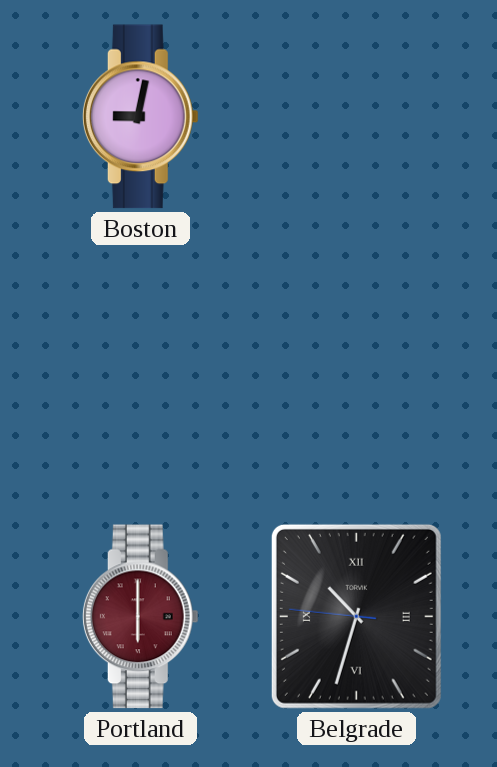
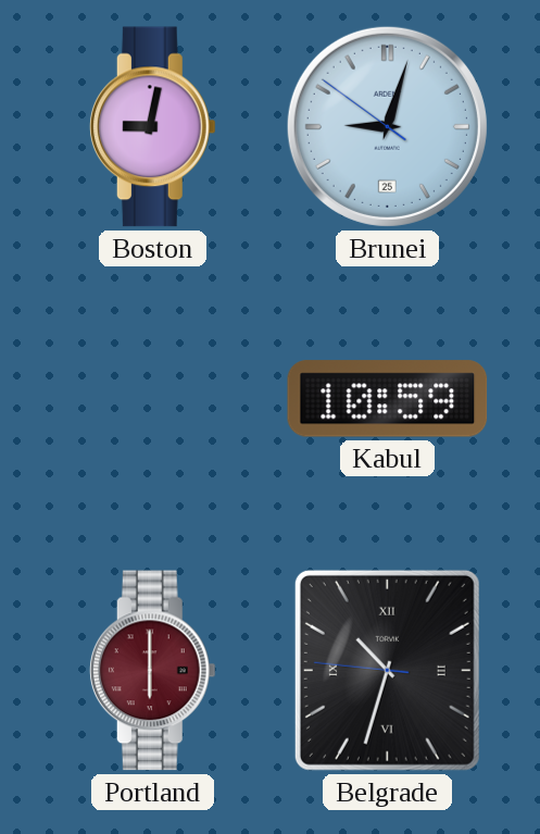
Brunei: none -> 9:02 (387, 126)
Kabul: none -> 10:59 (388, 399)
